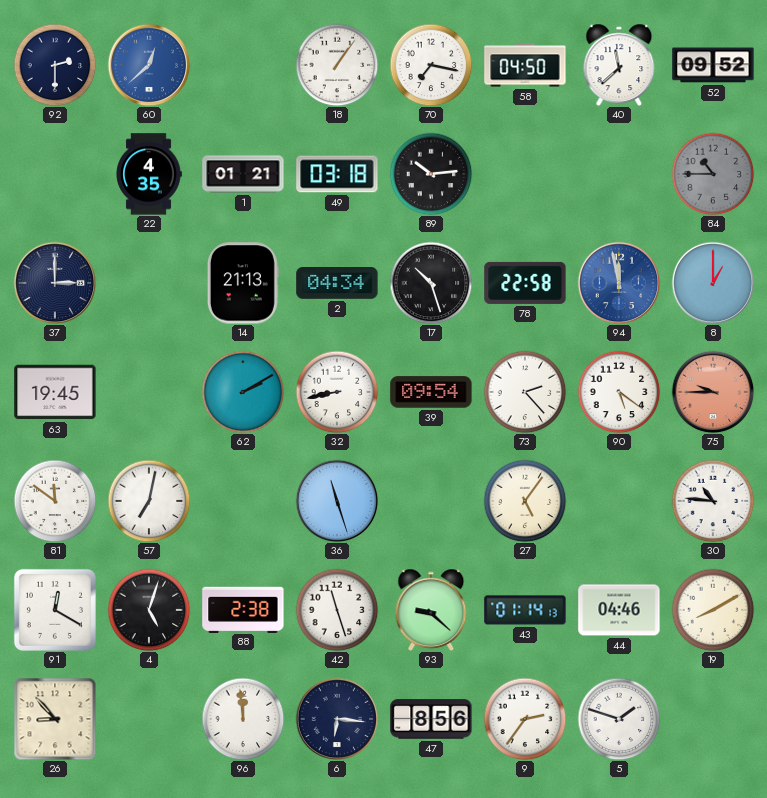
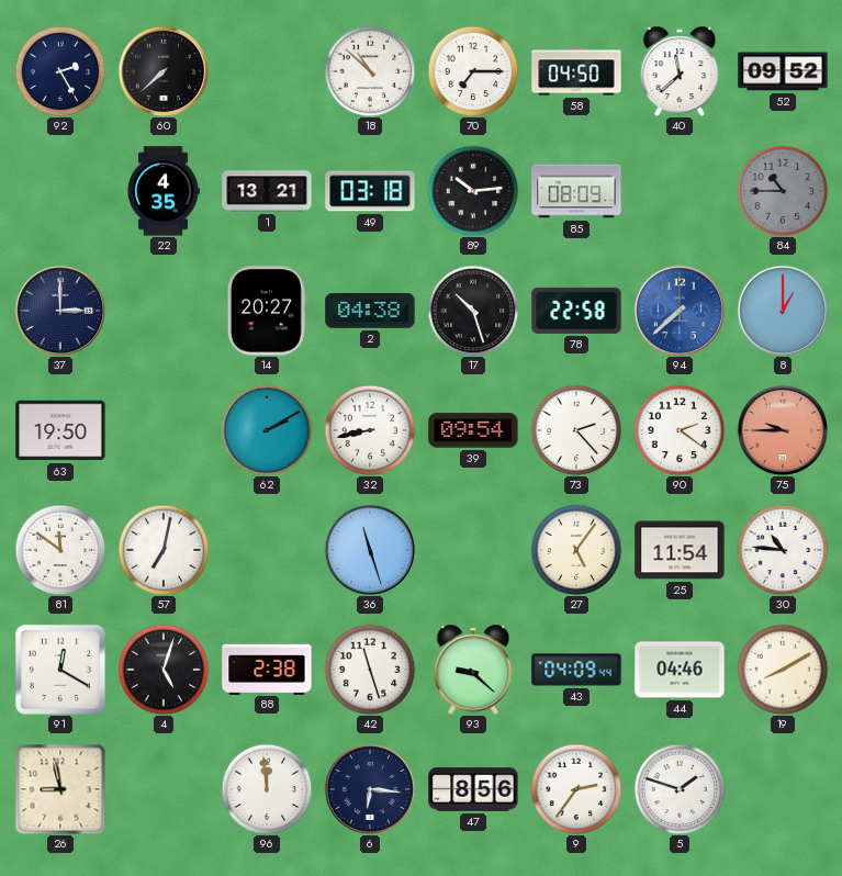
92: 2:30 -> 2:25 (60, 71)
60: 12:38 -> 7:38 (164, 71)
60 dial: blue -> black (164, 71)
18: 1:06 -> 10:52 (370, 71)
70: 7:17 -> 7:15 (473, 71)
1: 01:21 -> 13:21 (267, 191)
85: none -> 08:09 (576, 191)
14: 21:13 -> 20:27 (267, 311)
2: 04:34 -> 04:38 (370, 312)
94: 11:58 -> 7:38 (680, 311)
63: 19:45 -> 19:50 (60, 430)
90: 5:21 -> 2:21 (680, 430)
25: none -> 11:54 (680, 550)
43: 01:14 -> 04:09 (576, 670)
26: 8:53 -> 8:58 (60, 789)
